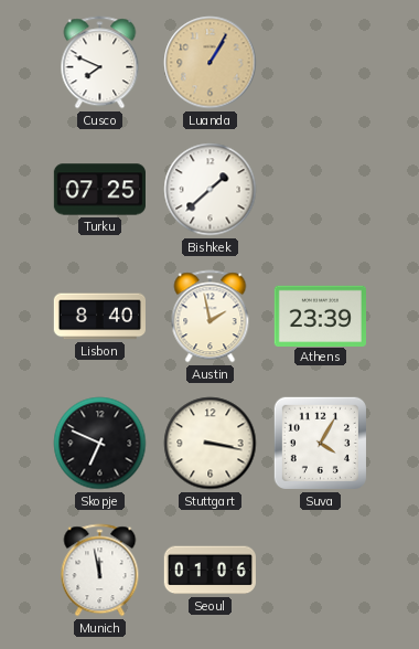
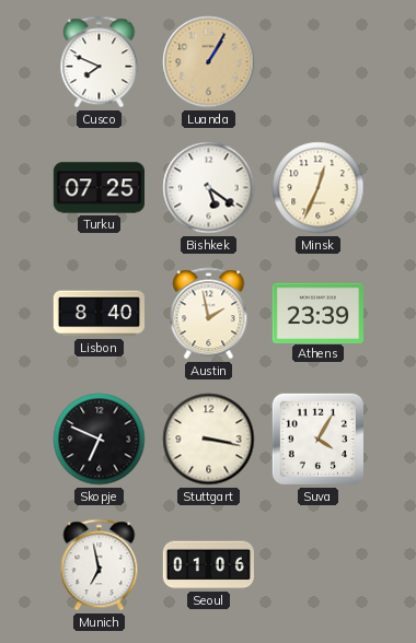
Bishkek: 1:38 -> 5:21 (209, 188)
Minsk: none -> 12:34 (319, 188)
Munich: 11:58 -> 6:58 (100, 565)
